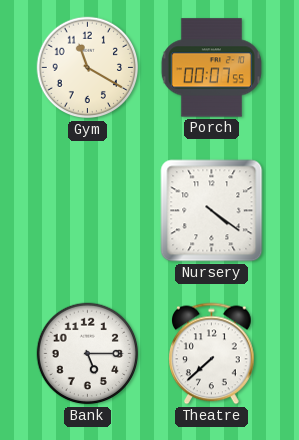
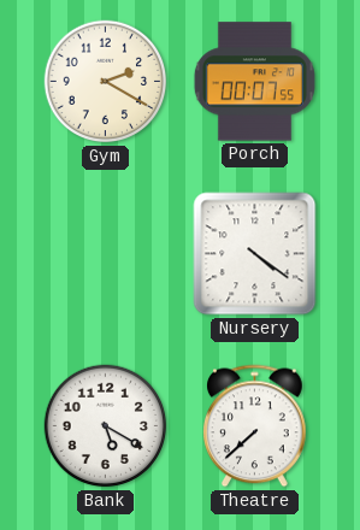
Gym: 11:20 -> 2:20 (106, 82)
Bank: 5:15 -> 5:20 (106, 426)
